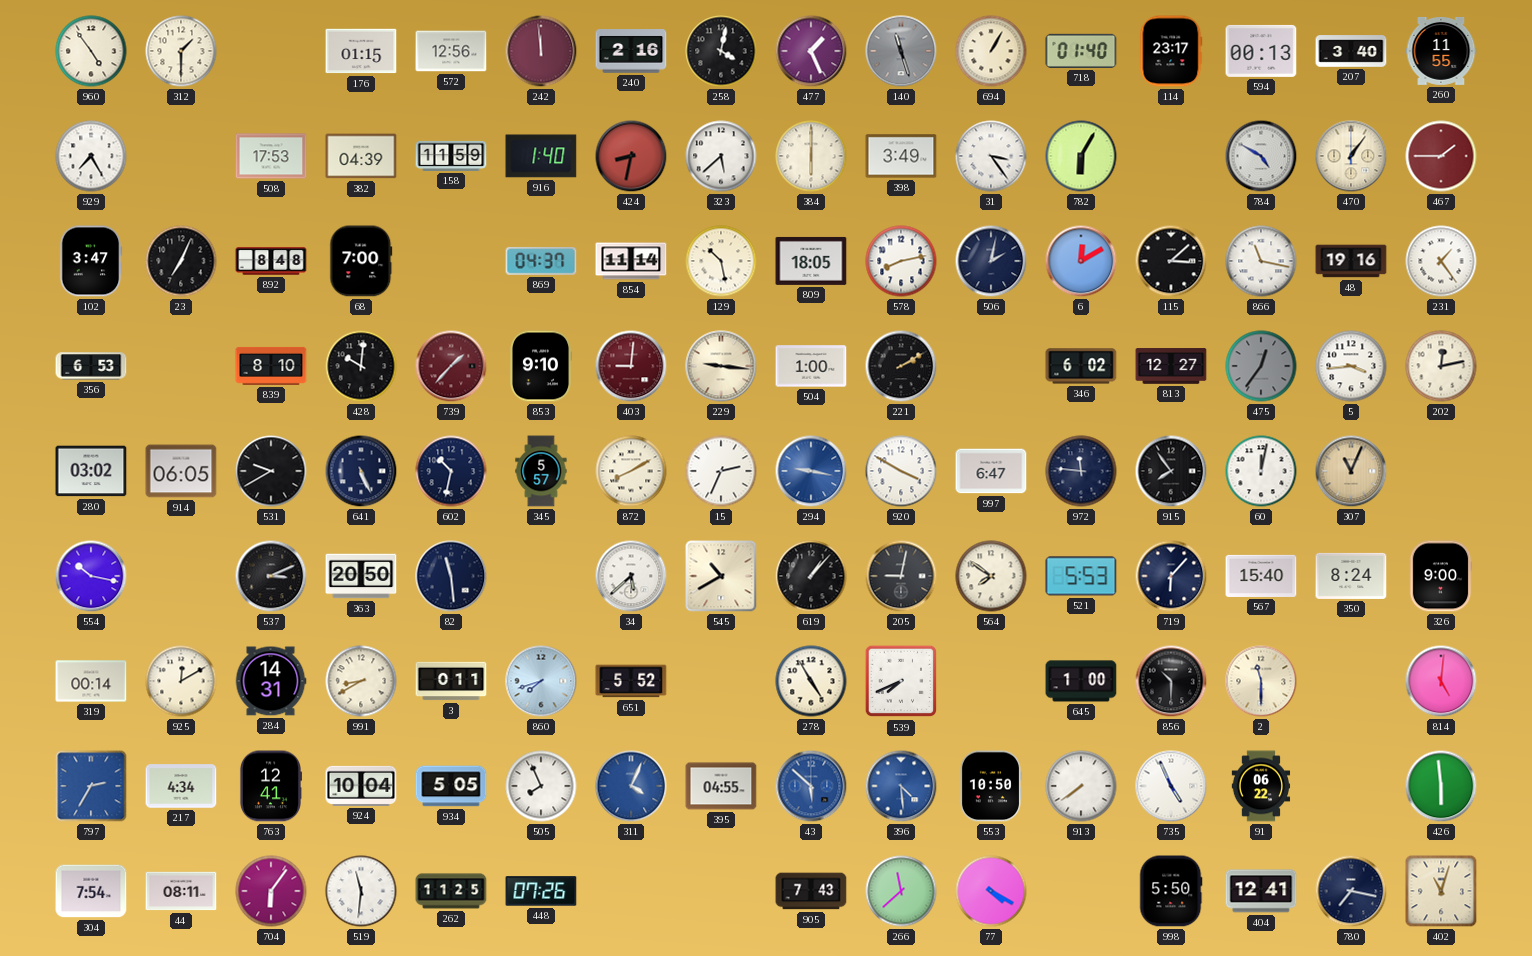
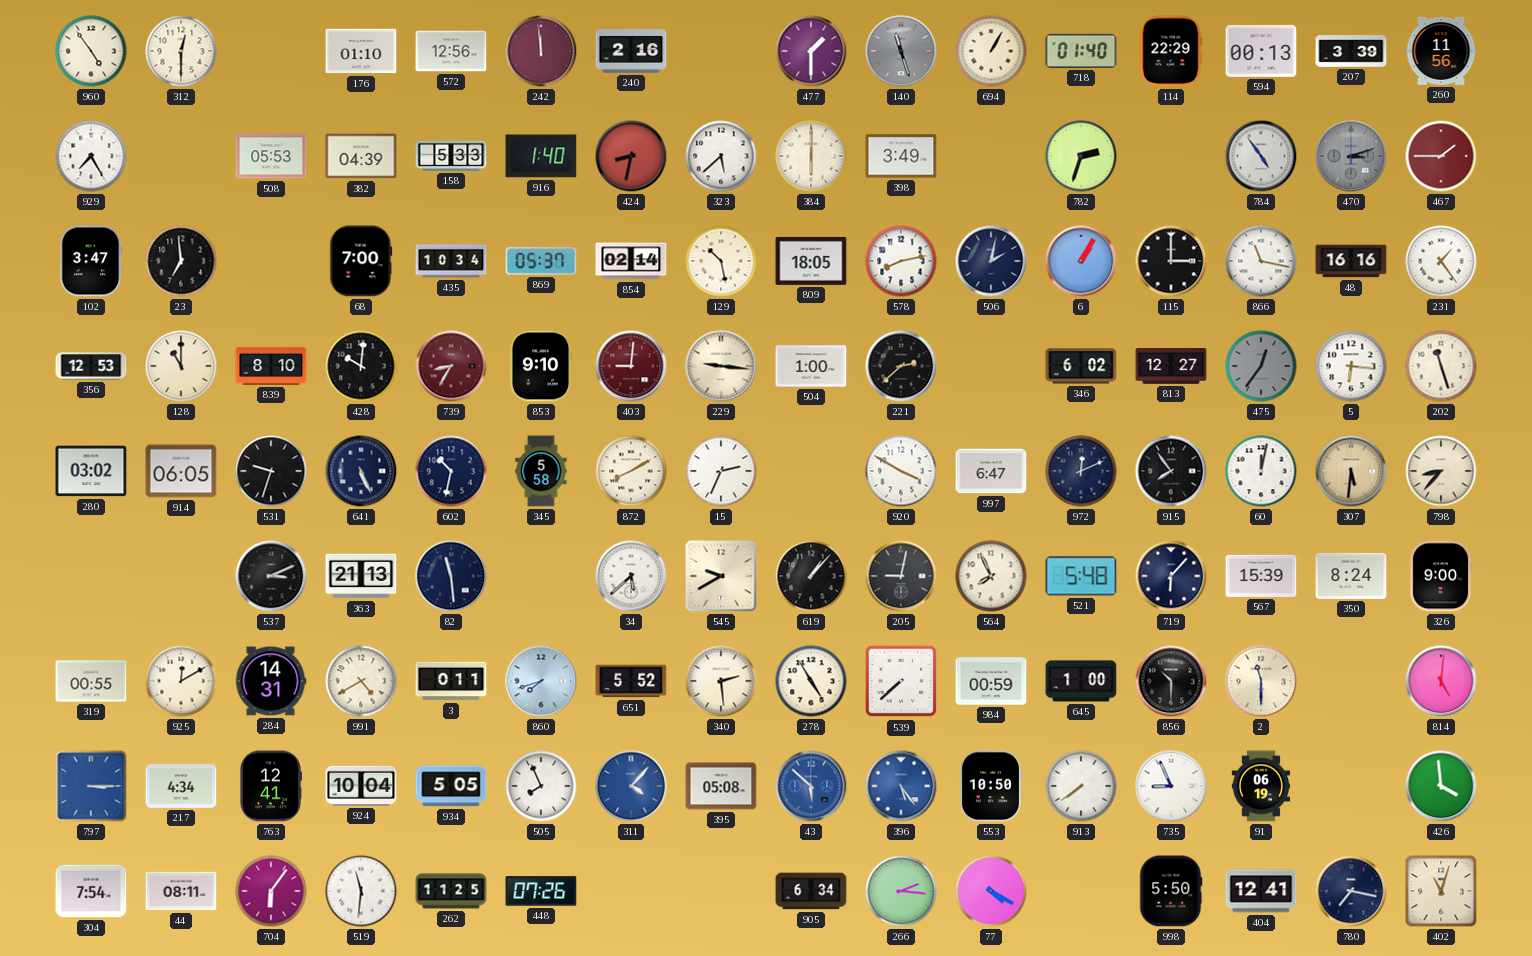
312: 1:30 -> 12:30 (181, 51)
176: 01:15 -> 01:10 (361, 51)
258: 4:02 -> none (721, 51)
477: 1:26 -> 1:30 (811, 51)
114: 23:17 -> 22:29 (1171, 51)
207: 3:40 -> 3:39 (1351, 51)
260: 11:55 -> 11:56 (1441, 51)
508: 17:53 -> 05:53 (271, 156)
158: 11:59 -> 5:33 (451, 156)
31: 3:24 -> none (991, 156)
782: 6:05 -> 2:33 (1081, 156)
784: 4:50 -> 4:54 (1261, 156)
470: 1:06 -> 3:12 (1351, 156)
470 dial: cream -> grey (1351, 156)
23: 7:04 -> 6:59 (181, 261)
892: 8:48 -> none (271, 261)
435: none -> 10:34 (451, 261)
869: 04:37 -> 05:37 (541, 261)
854: 11:14 -> 02:14 (631, 261)
6: 12:10 -> 1:05 (1081, 261)
115: 3:08 -> 3:00 (1171, 261)
48: 19:16 -> 16:16 (1351, 261)
356: 6:53 -> 12:53 (91, 366)
128: none -> 11:00 (181, 366)
739: 1:37 -> 8:35 (451, 366)
221: 2:10 -> 2:38 (901, 366)
5: 3:44 -> 6:16 (1351, 366)
202: 12:13 -> 11:27 (1441, 366)
531: 9:40 -> 9:33 (271, 471)
345: 5:57 -> 5:58 (541, 471)
294: 9:17 -> none (811, 471)
972: 11:46 -> 12:11 (1081, 471)
307: 11:04 -> 5:31 (1351, 471)
798: none -> 8:37 (1441, 471)
554: 10:17 -> none (91, 576)
363: 20:50 -> 21:13 (361, 576)
545: 10:40 -> 9:40 (721, 576)
564: 7:51 -> 7:56 (991, 576)
521: 5:53 -> 5:48 (1081, 576)
567: 15:40 -> 15:39 (1261, 576)
319: 00:14 -> 00:55 (91, 681)
991: 8:40 -> 4:40 (361, 681)
340: none -> 2:29 (721, 681)
539: 7:41 -> 7:38 (901, 681)
984: none -> 00:59 (991, 681)
797: 2:35 -> 3:15 (91, 786)
311: 4:04 -> 4:07 (631, 786)
395: 04:55 -> 05:08 (721, 786)
396: 4:29 -> 5:24 (901, 786)
735: 4:56 -> 8:56 (1171, 786)
91: 06:22 -> 06:19 (1261, 786)
426: 5:59 -> 3:59 (1441, 786)
905: 7:43 -> 6:34 (811, 891)
266: 11:38 -> 2:16 (901, 891)
